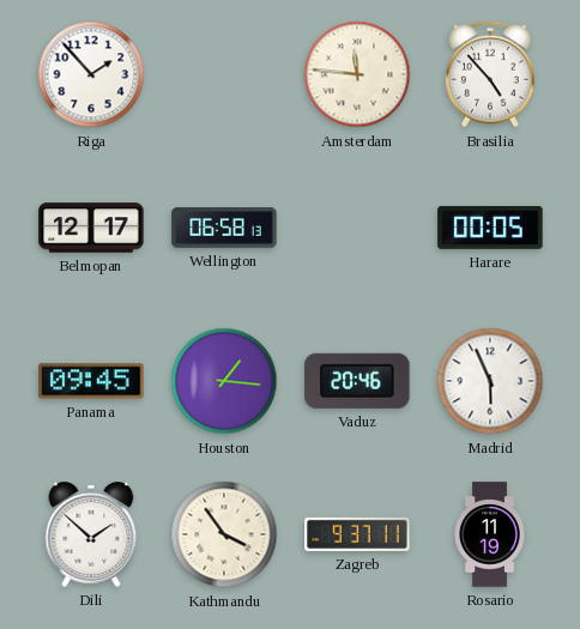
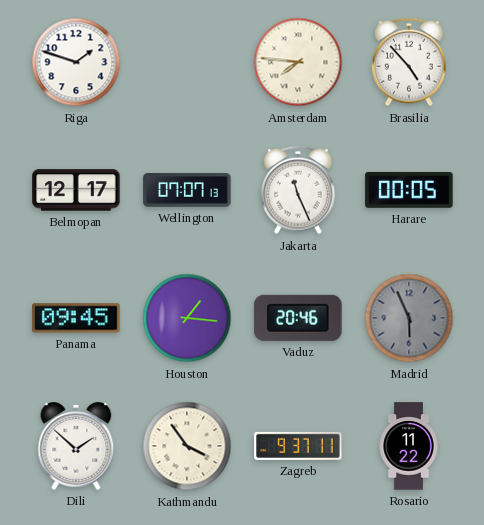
Riga: 1:53 -> 1:48 (76, 62)
Amsterdam: 11:46 -> 7:46 (298, 62)
Wellington: 06:58 -> 07:07 (187, 190)
Jakarta: none -> 11:26 (298, 190)
Madrid dial: white -> grey (409, 318)
Rosario: 11:19 -> 11:22 (409, 446)
